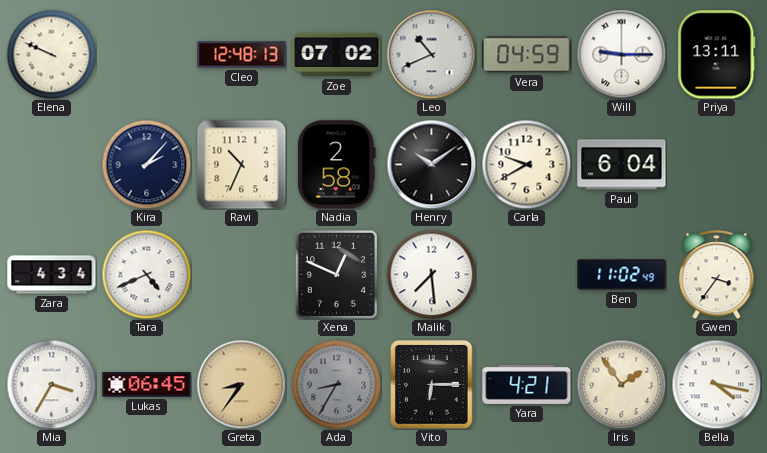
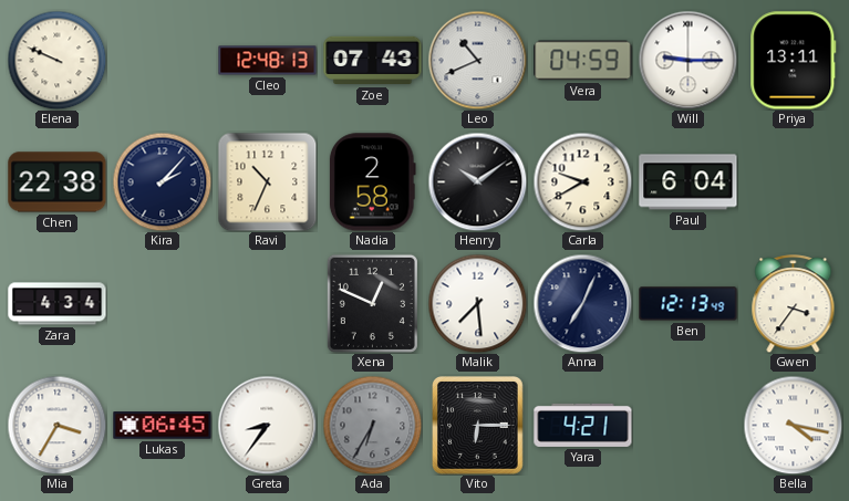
Zoe: 07:02 -> 07:43 (373, 61)
Chen: none -> 22:38 (58, 182)
Tara: 4:41 -> none (146, 274)
Anna: none -> 7:04 (582, 303)
Ben: 11:02 -> 12:13 (688, 304)
Greta dial: champagne -> white (267, 425)
Ada: 8:35 -> 6:35 (372, 425)
Iris: 1:54 -> none (621, 384)
